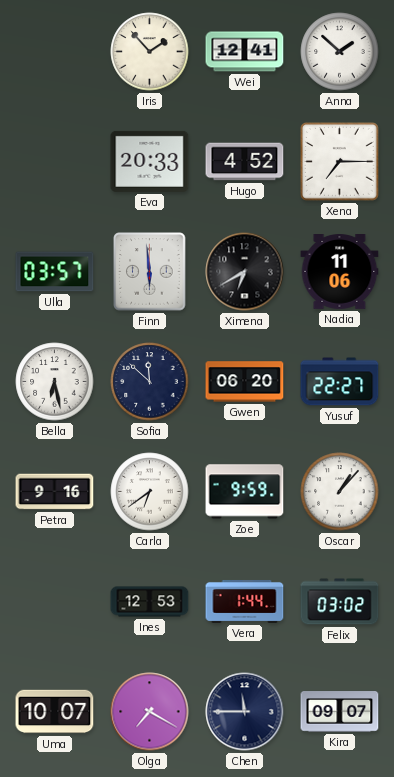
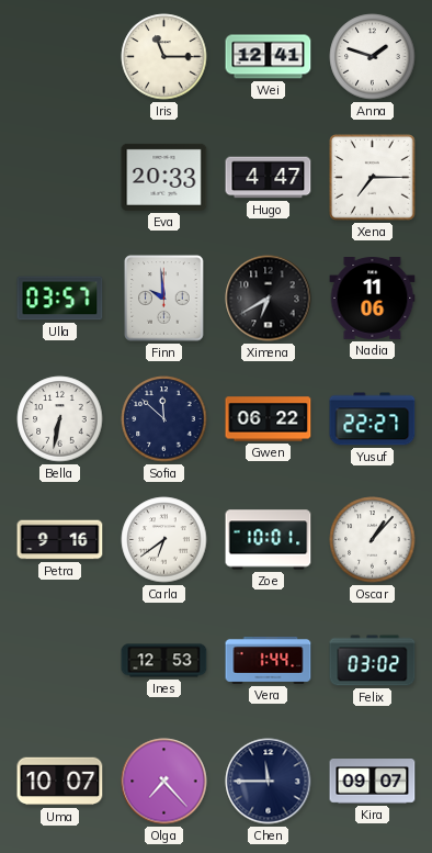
Iris: 1:53 -> 11:15 (164, 57)
Anna: 1:52 -> 1:48 (373, 57)
Hugo: 4:52 -> 4:47 (269, 178)
Finn: 5:59 -> 9:59 (164, 299)
Bella: 6:28 -> 6:32 (60, 419)
Gwen: 06:20 -> 06:22 (269, 419)
Zoe: 9:59 -> 10:01 (269, 540)
Olga: 7:20 -> 7:23 (164, 782)
